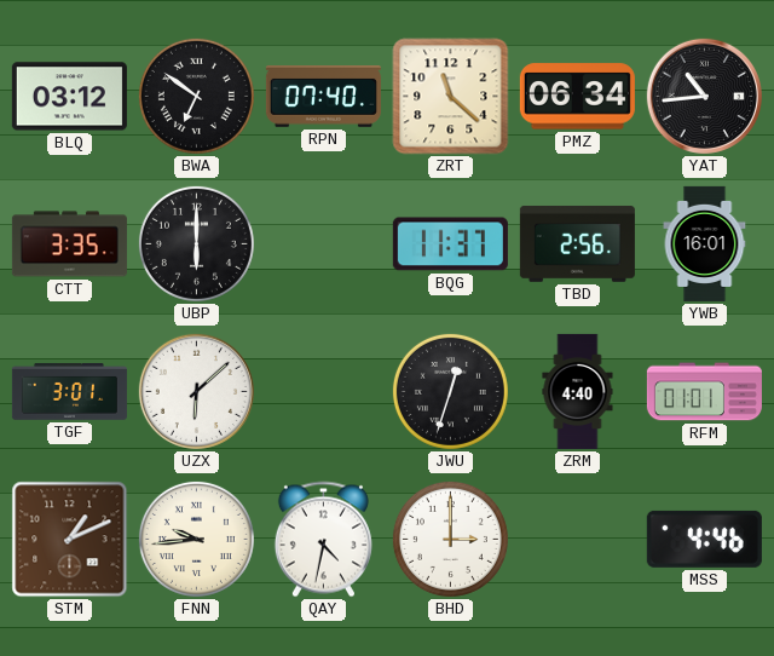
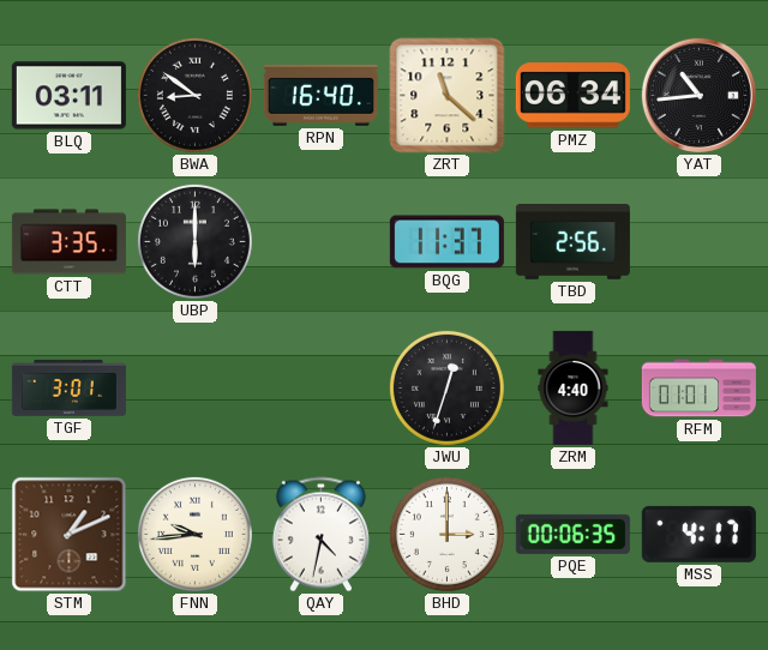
BLQ: 03:12 -> 03:11 (68, 96)
BWA: 6:51 -> 8:51 (194, 95)
RPN: 07:40 -> 16:40 (320, 96)
YWB: 16:01 -> none (705, 243)
UZX: 6:08 -> none (196, 391)
PQE: none -> 00:06 (572, 534)
MSS: 4:46 -> 4:17 (698, 534)
